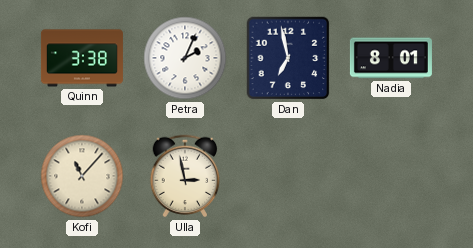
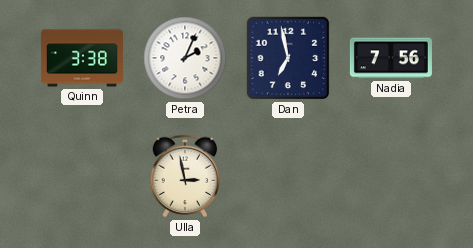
Nadia: 8:01 -> 7:56 (391, 58)
Kofi: 11:07 -> none (82, 176)
